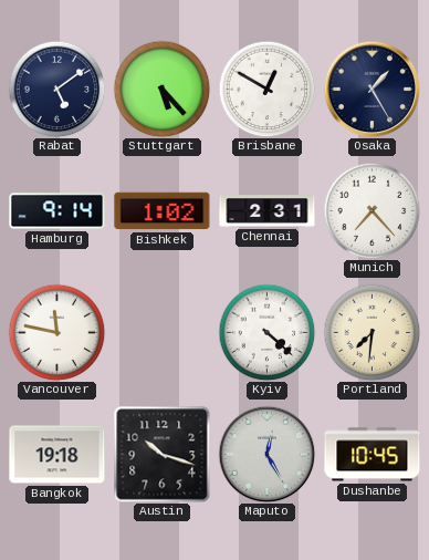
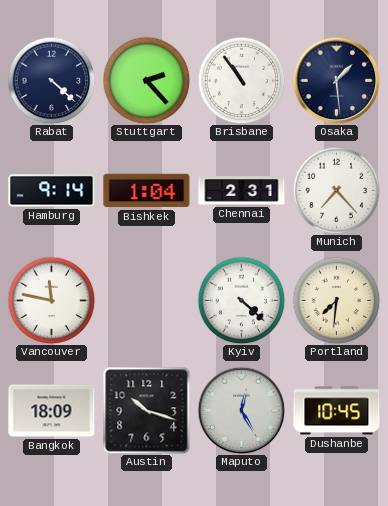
Rabat: 5:09 -> 4:22 (51, 80)
Stuttgart: 5:23 -> 2:23 (146, 80)
Brisbane: 12:50 -> 10:54 (241, 80)
Osaka: 1:25 -> 1:29 (336, 80)
Bishkek: 1:02 -> 1:04 (147, 191)
Bangkok: 19:18 -> 18:09 (52, 411)
